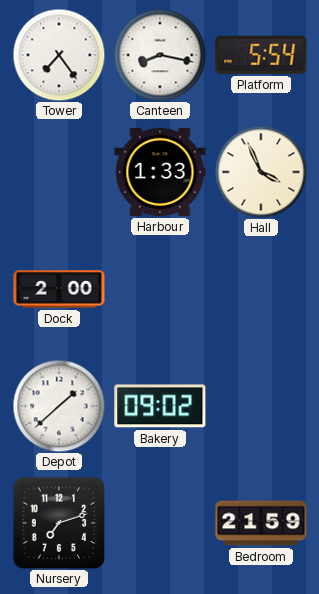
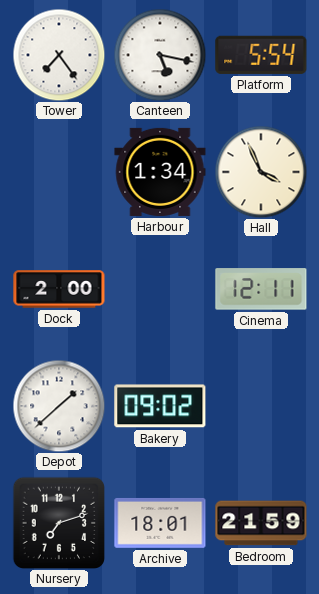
Canteen: 8:17 -> 5:17 (160, 55)
Harbour: 1:33 -> 1:34 (160, 172)
Cinema: none -> 12:11 (261, 289)
Archive: none -> 18:01 (160, 523)
